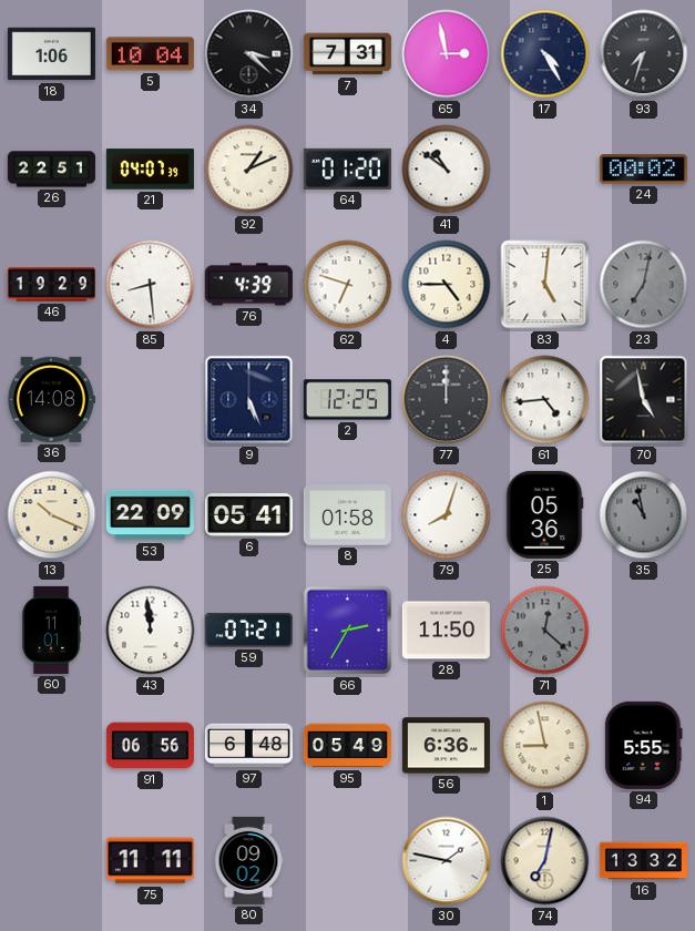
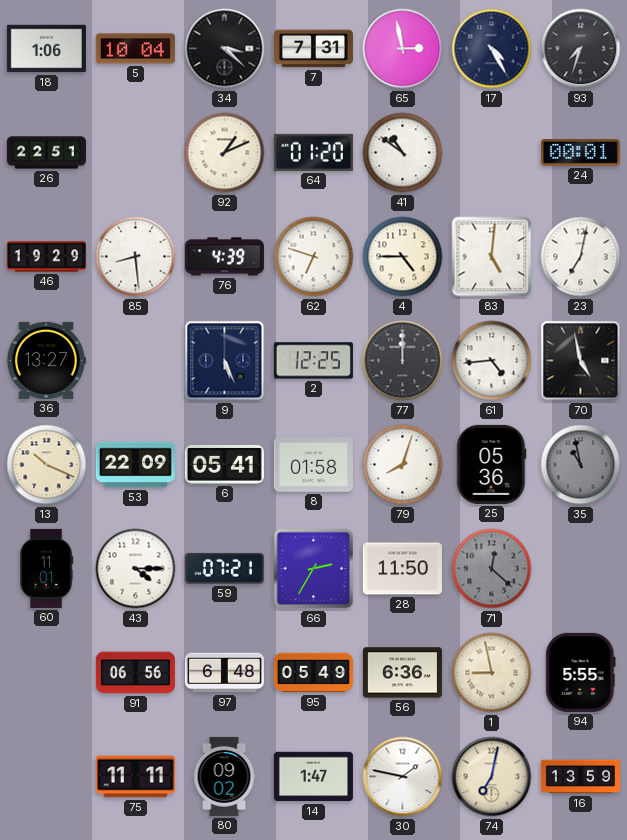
21: 04:07 -> none (150, 170)
24: 00:02 -> 00:01 (580, 153)
23 dial: grey -> white (581, 257)
36: 14:08 -> 13:27 (46, 360)
43: 11:59 -> 4:15 (136, 569)
14: none -> 1:47 (313, 777)
16: 13:32 -> 13:59 (580, 777)
